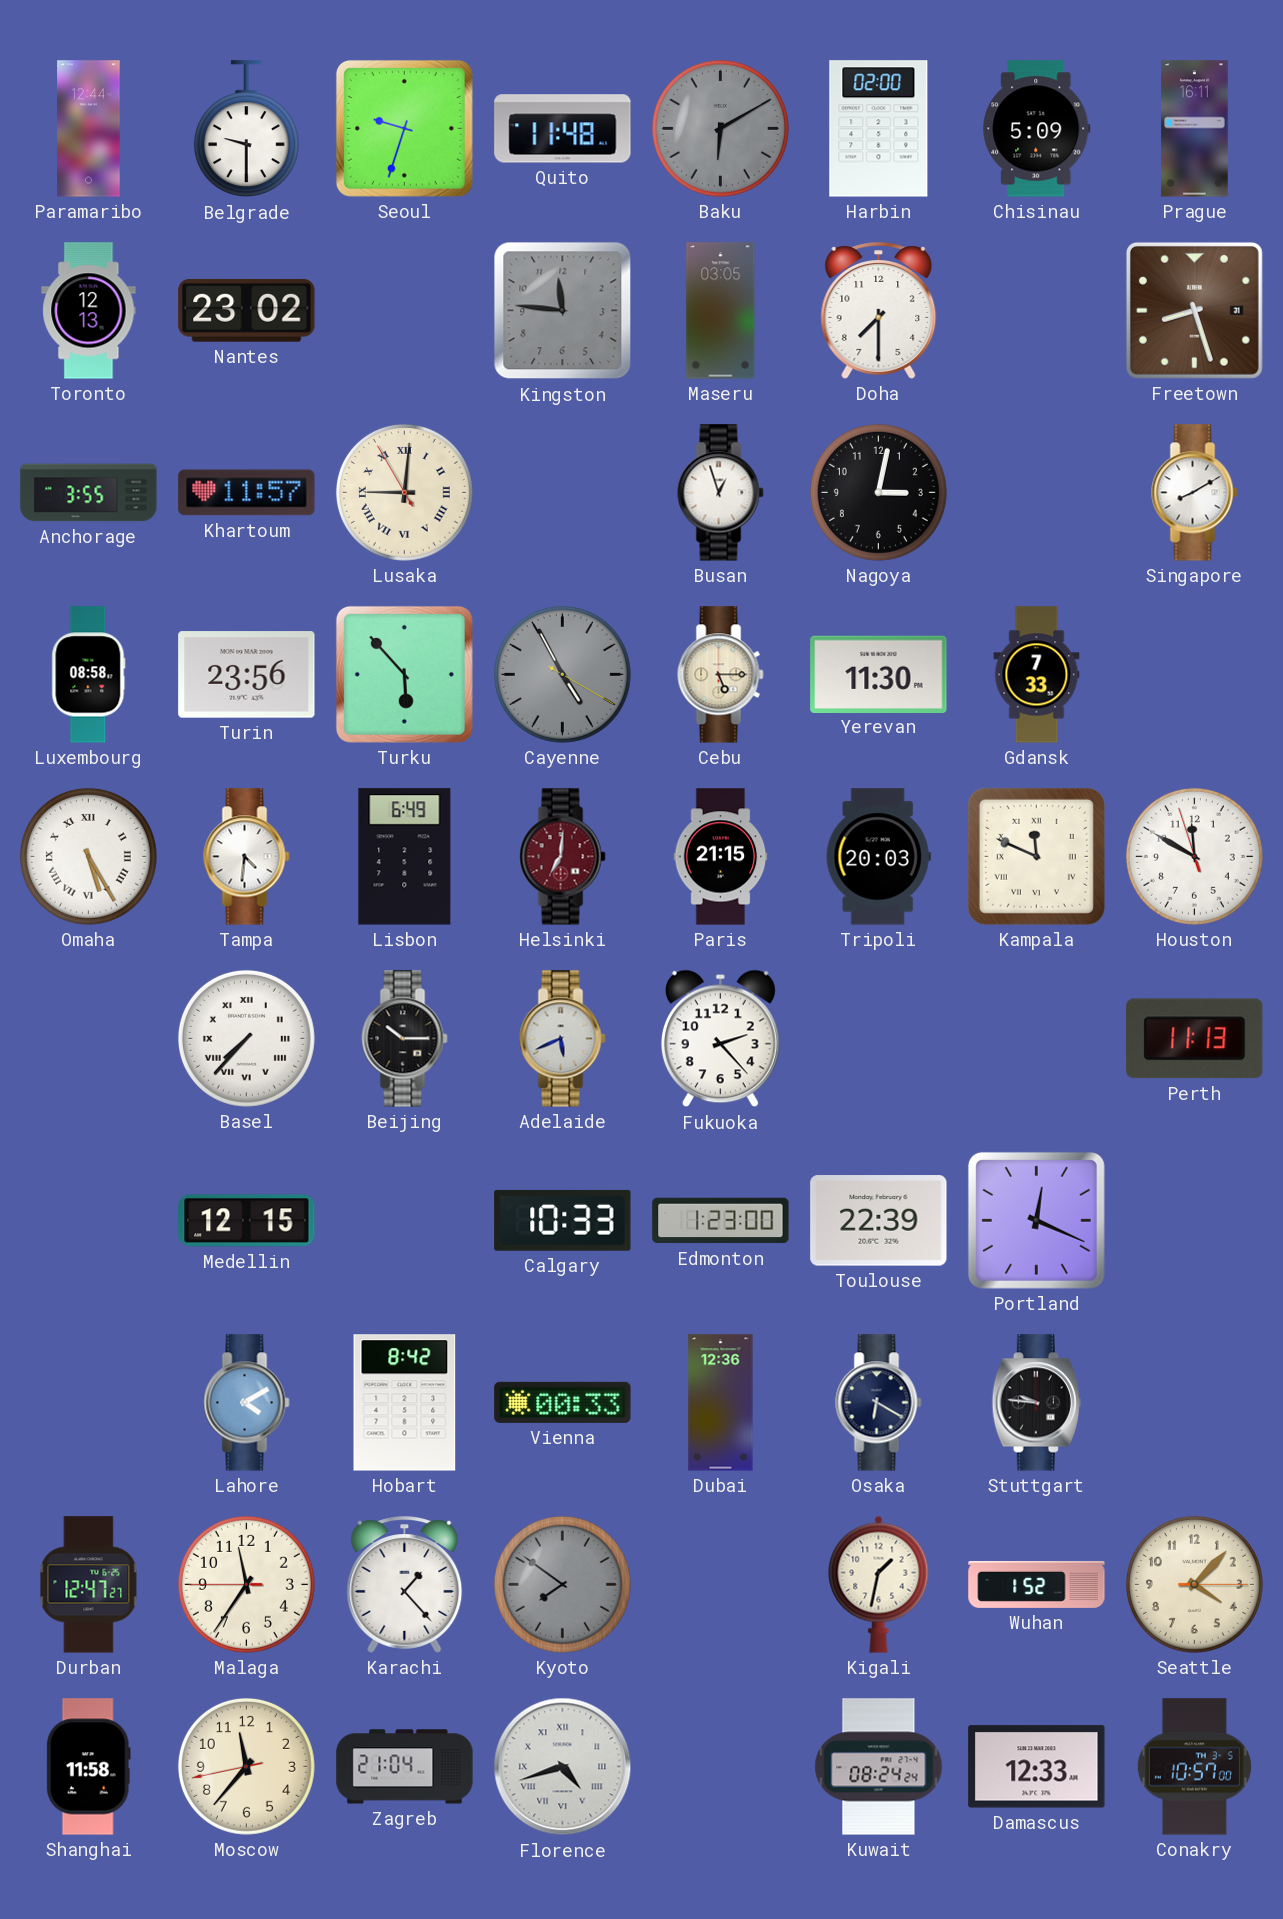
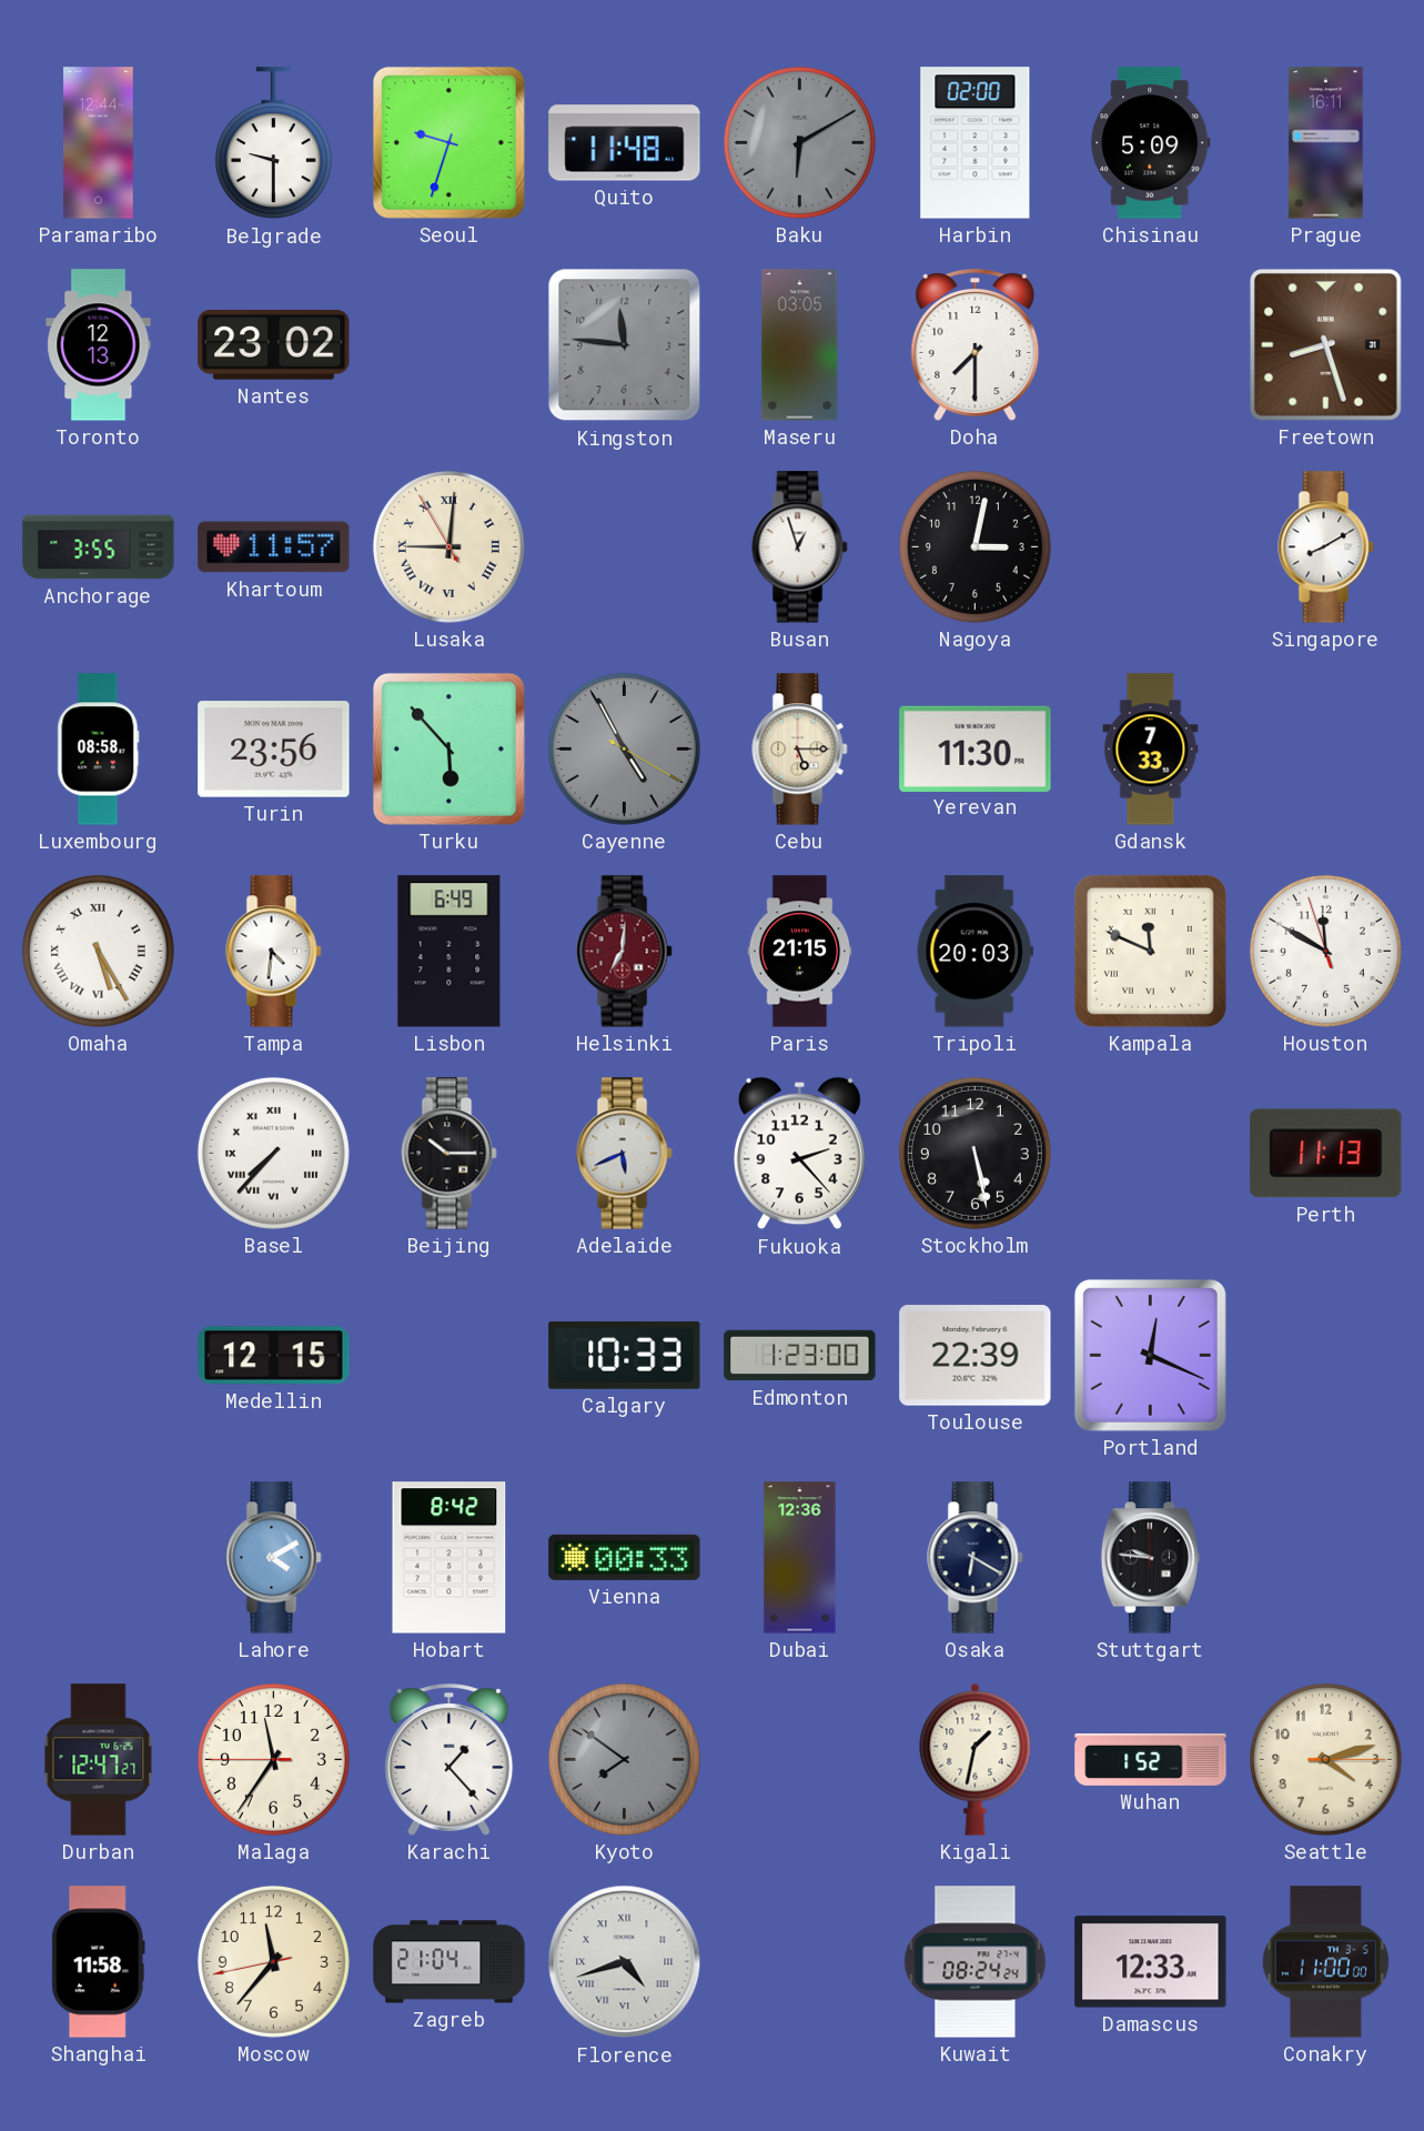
Stockholm: none -> 5:28 (974, 1153)
Seattle: 4:07 -> 4:12 (1325, 1759)
Conakry: 10:57 -> 11:00 (1325, 1962)
